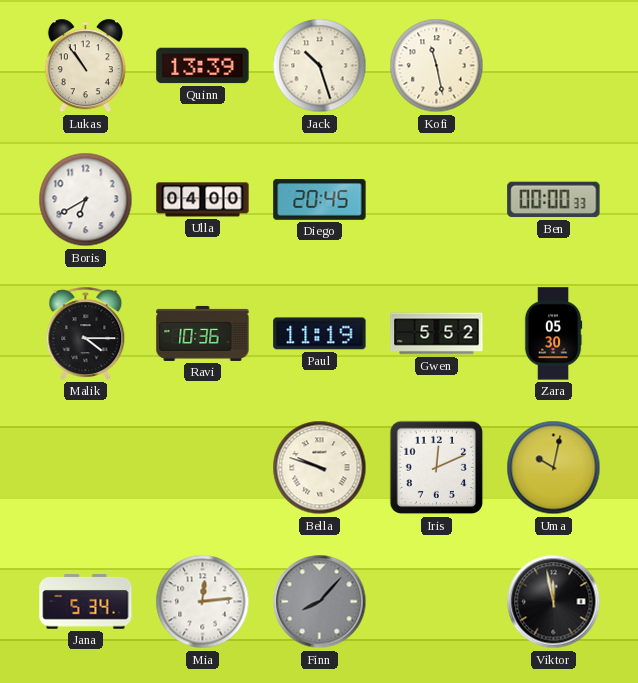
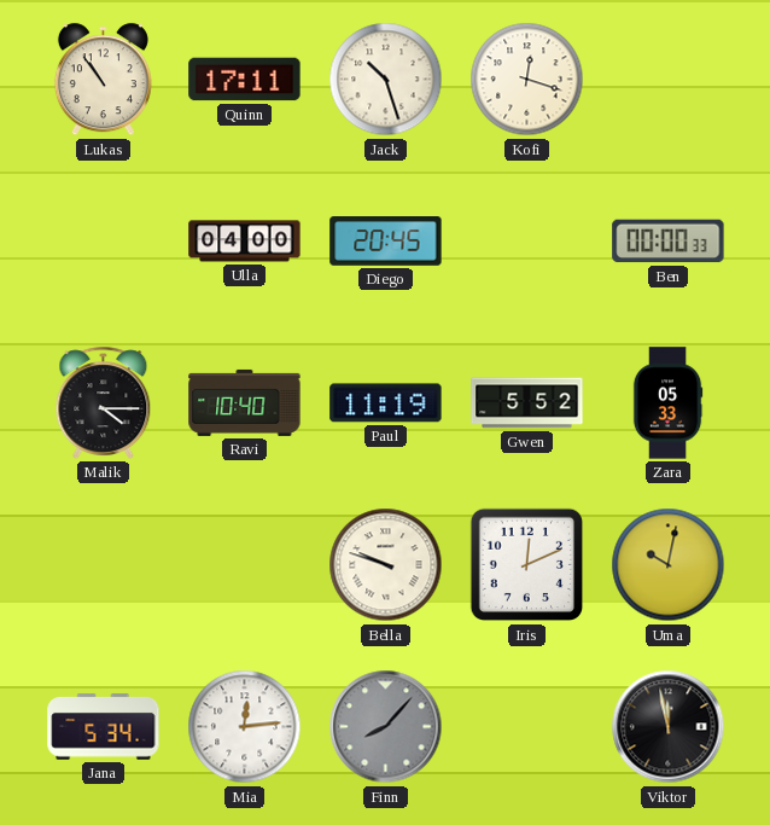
Quinn: 13:39 -> 17:11 (245, 80)
Kofi: 11:28 -> 12:18 (527, 80)
Boris: 6:40 -> none (86, 200)
Ravi: 10:36 -> 10:40 (245, 402)
Zara: 05:30 -> 05:33 (667, 403)
